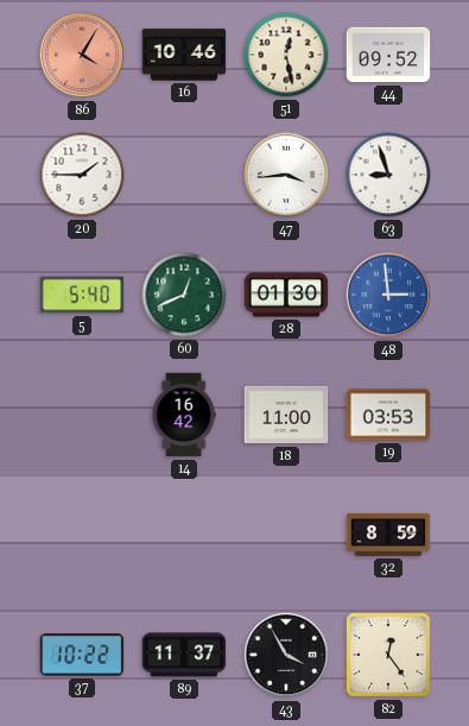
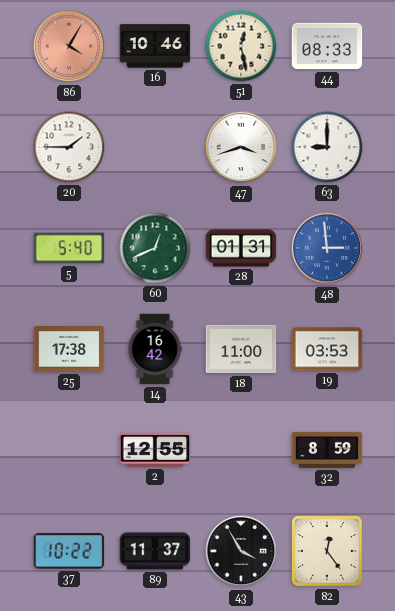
44: 09:52 -> 08:33 (327, 46)
47: 3:44 -> 3:42 (241, 147)
63: 8:57 -> 9:00 (327, 147)
28: 01:30 -> 01:31 (241, 248)
25: none -> 17:38 (69, 349)
2: none -> 12:55 (155, 450)
